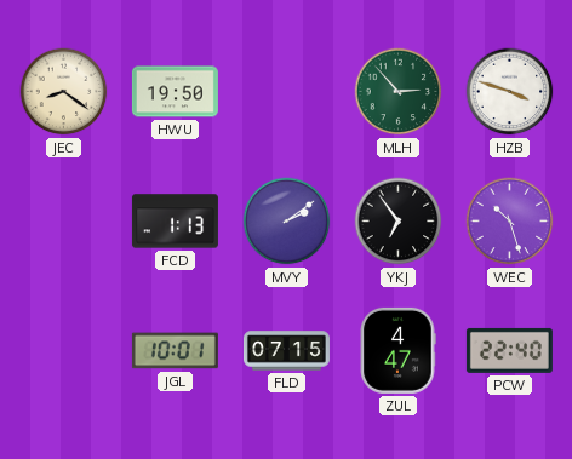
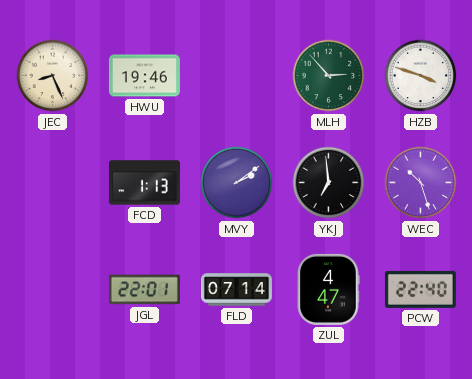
JEC: 8:21 -> 8:26 (53, 76)
HWU: 19:50 -> 19:46 (144, 76)
YKJ: 6:54 -> 6:59 (329, 183)
JGL: 10:01 -> 22:01 (144, 290)
FLD: 07:15 -> 07:14 (236, 290)
